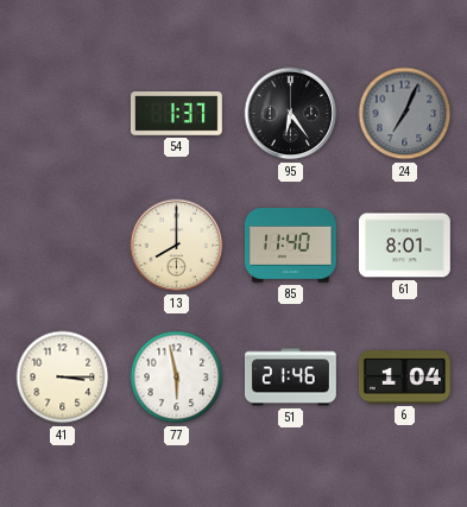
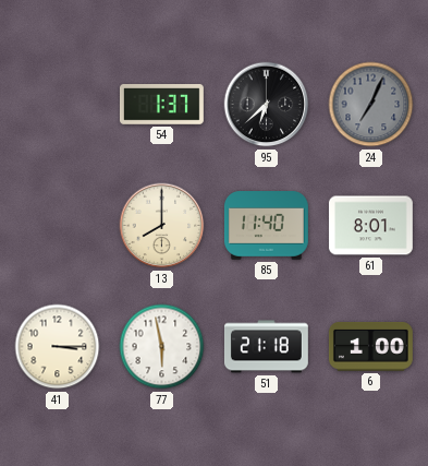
95: 6:24 -> 6:38 (267, 105)
51: 21:46 -> 21:18 (266, 347)
6: 1:04 -> 1:00 (370, 347)
